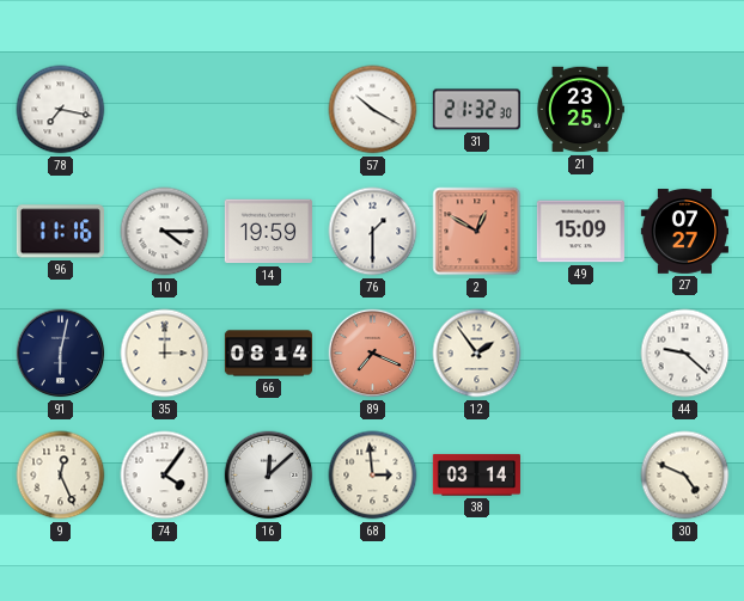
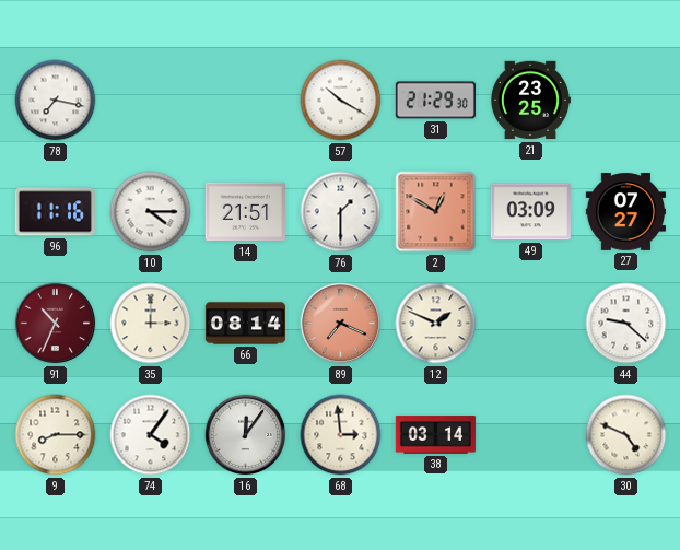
31: 21:32 -> 21:29 (435, 101)
14: 19:59 -> 21:51 (245, 212)
49: 15:09 -> 03:09 (530, 212)
91: 6:02 -> 10:34 (56, 324)
91 dial: navy -> burgundy (56, 324)
12: 1:54 -> 1:49 (436, 324)
9: 12:26 -> 8:15 (56, 435)
16: 12:08 -> 12:06 (246, 435)
